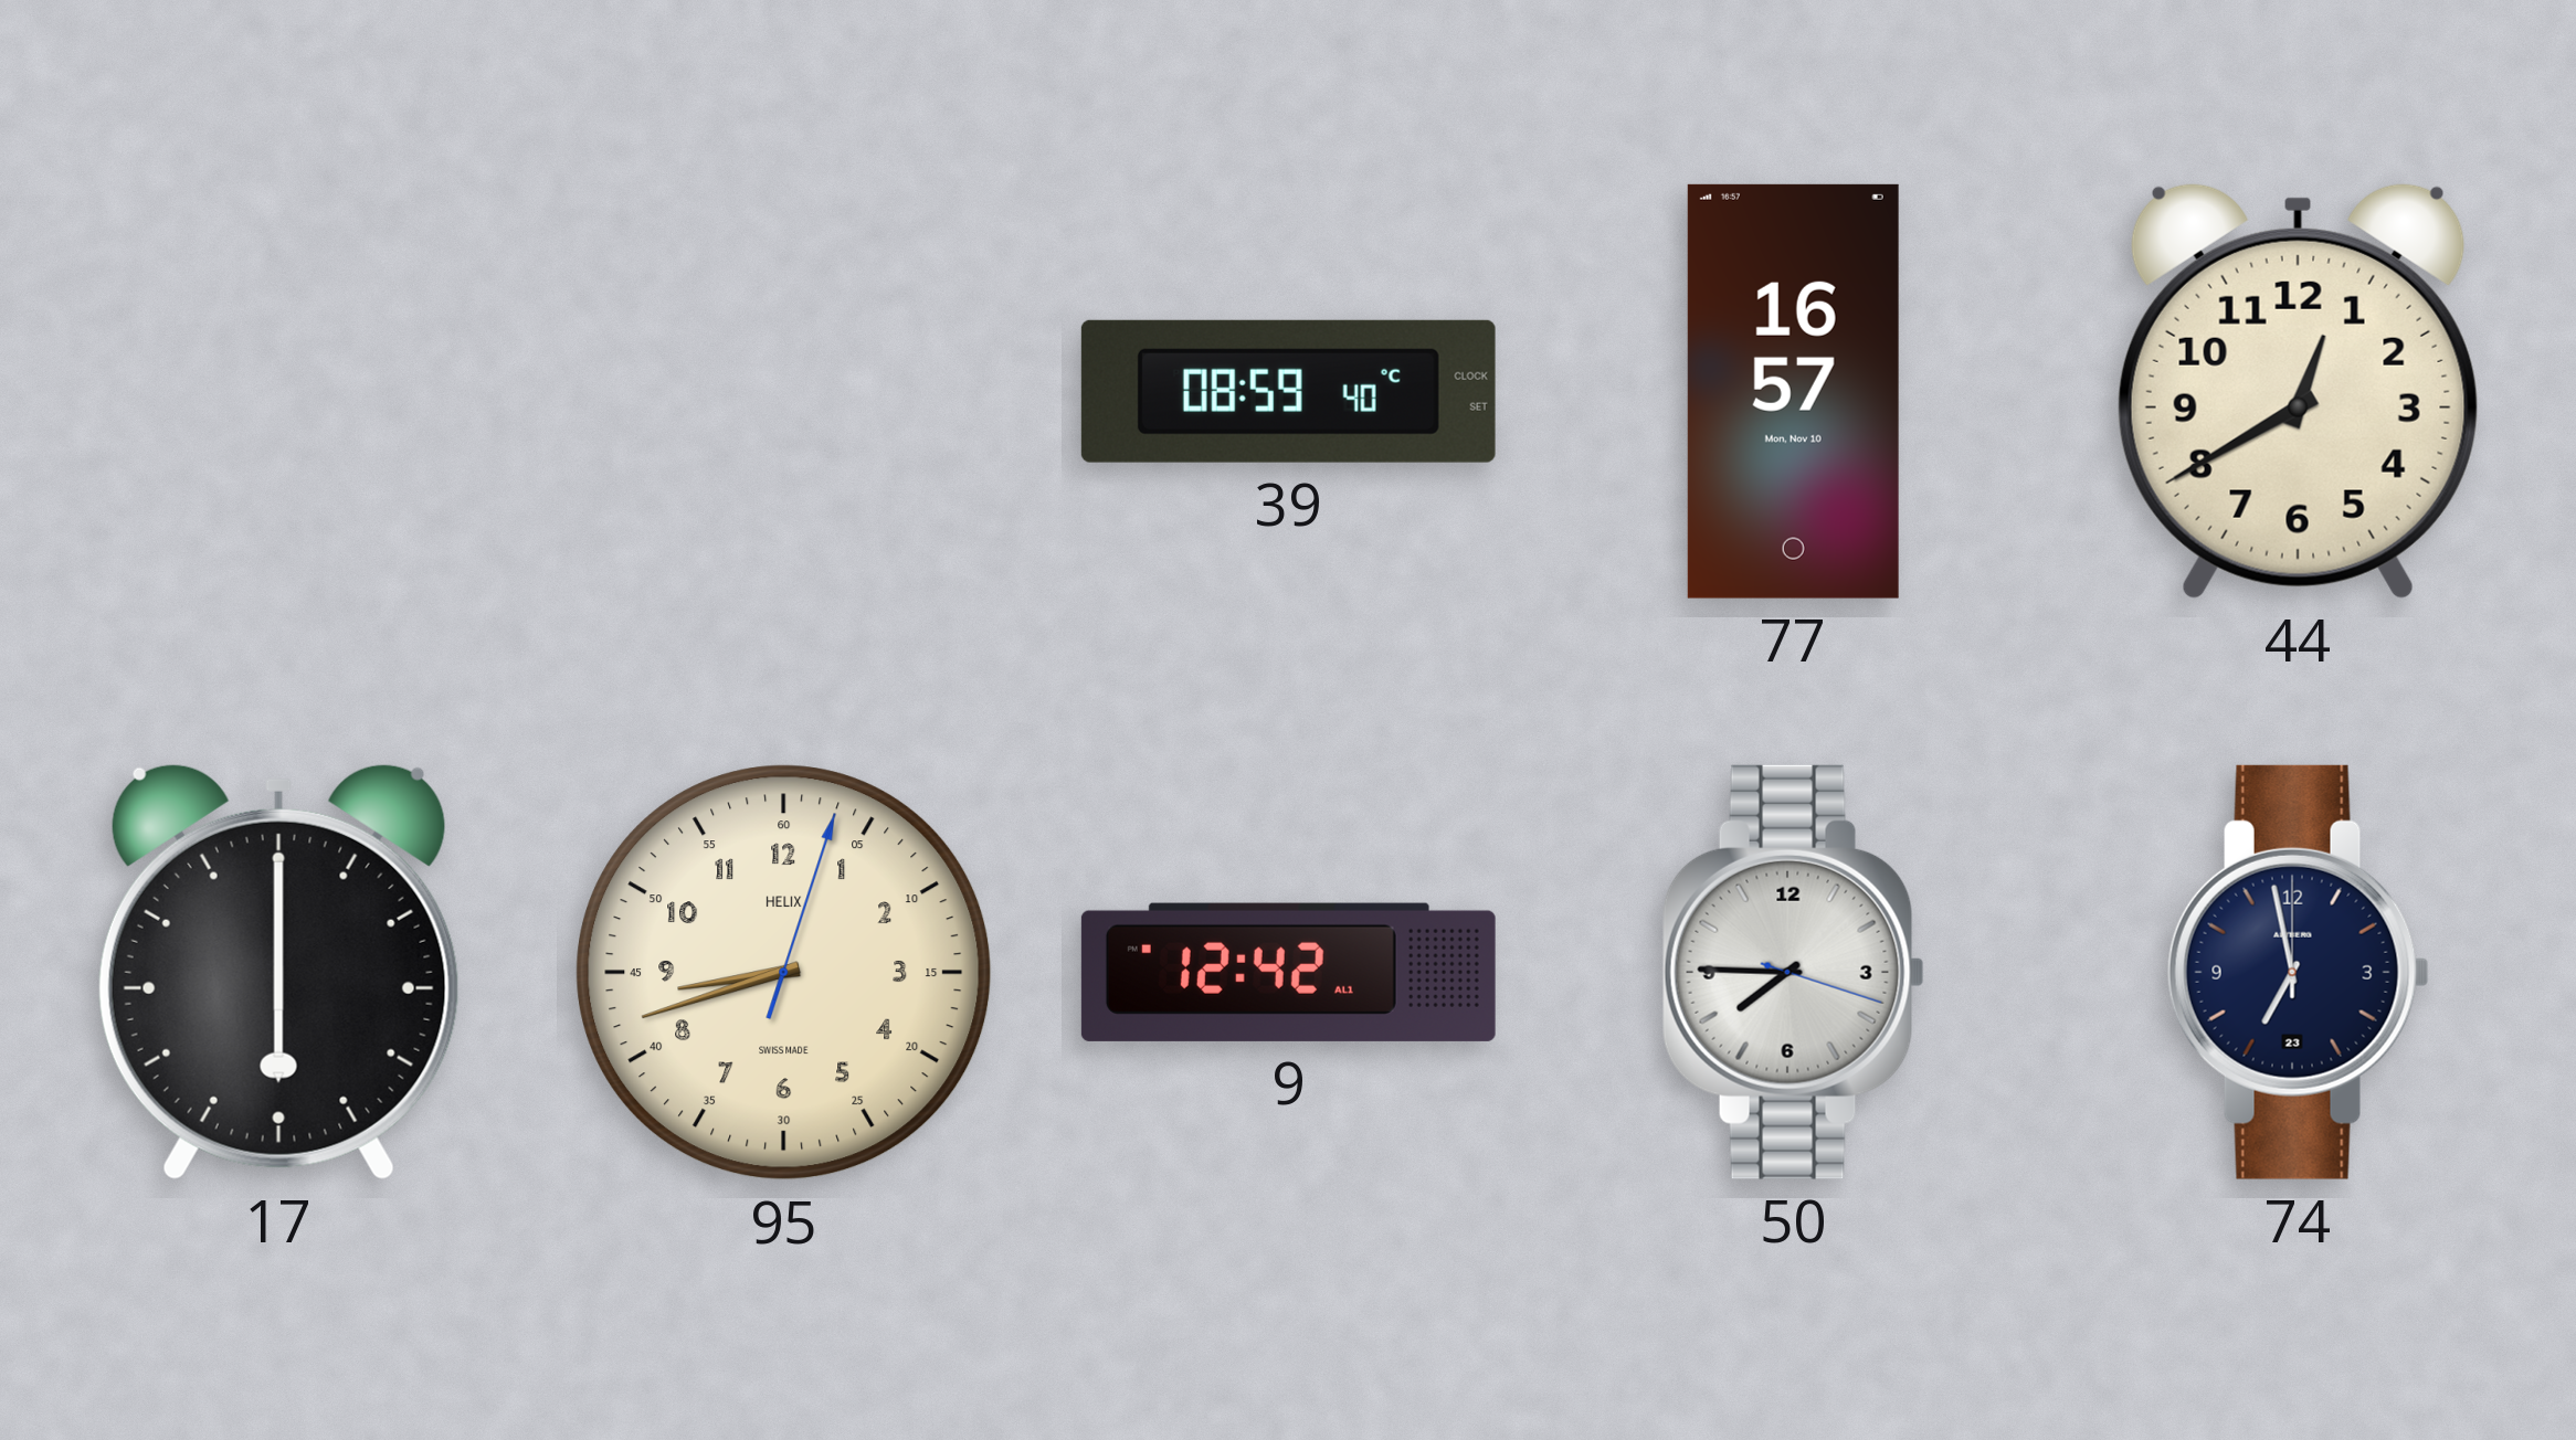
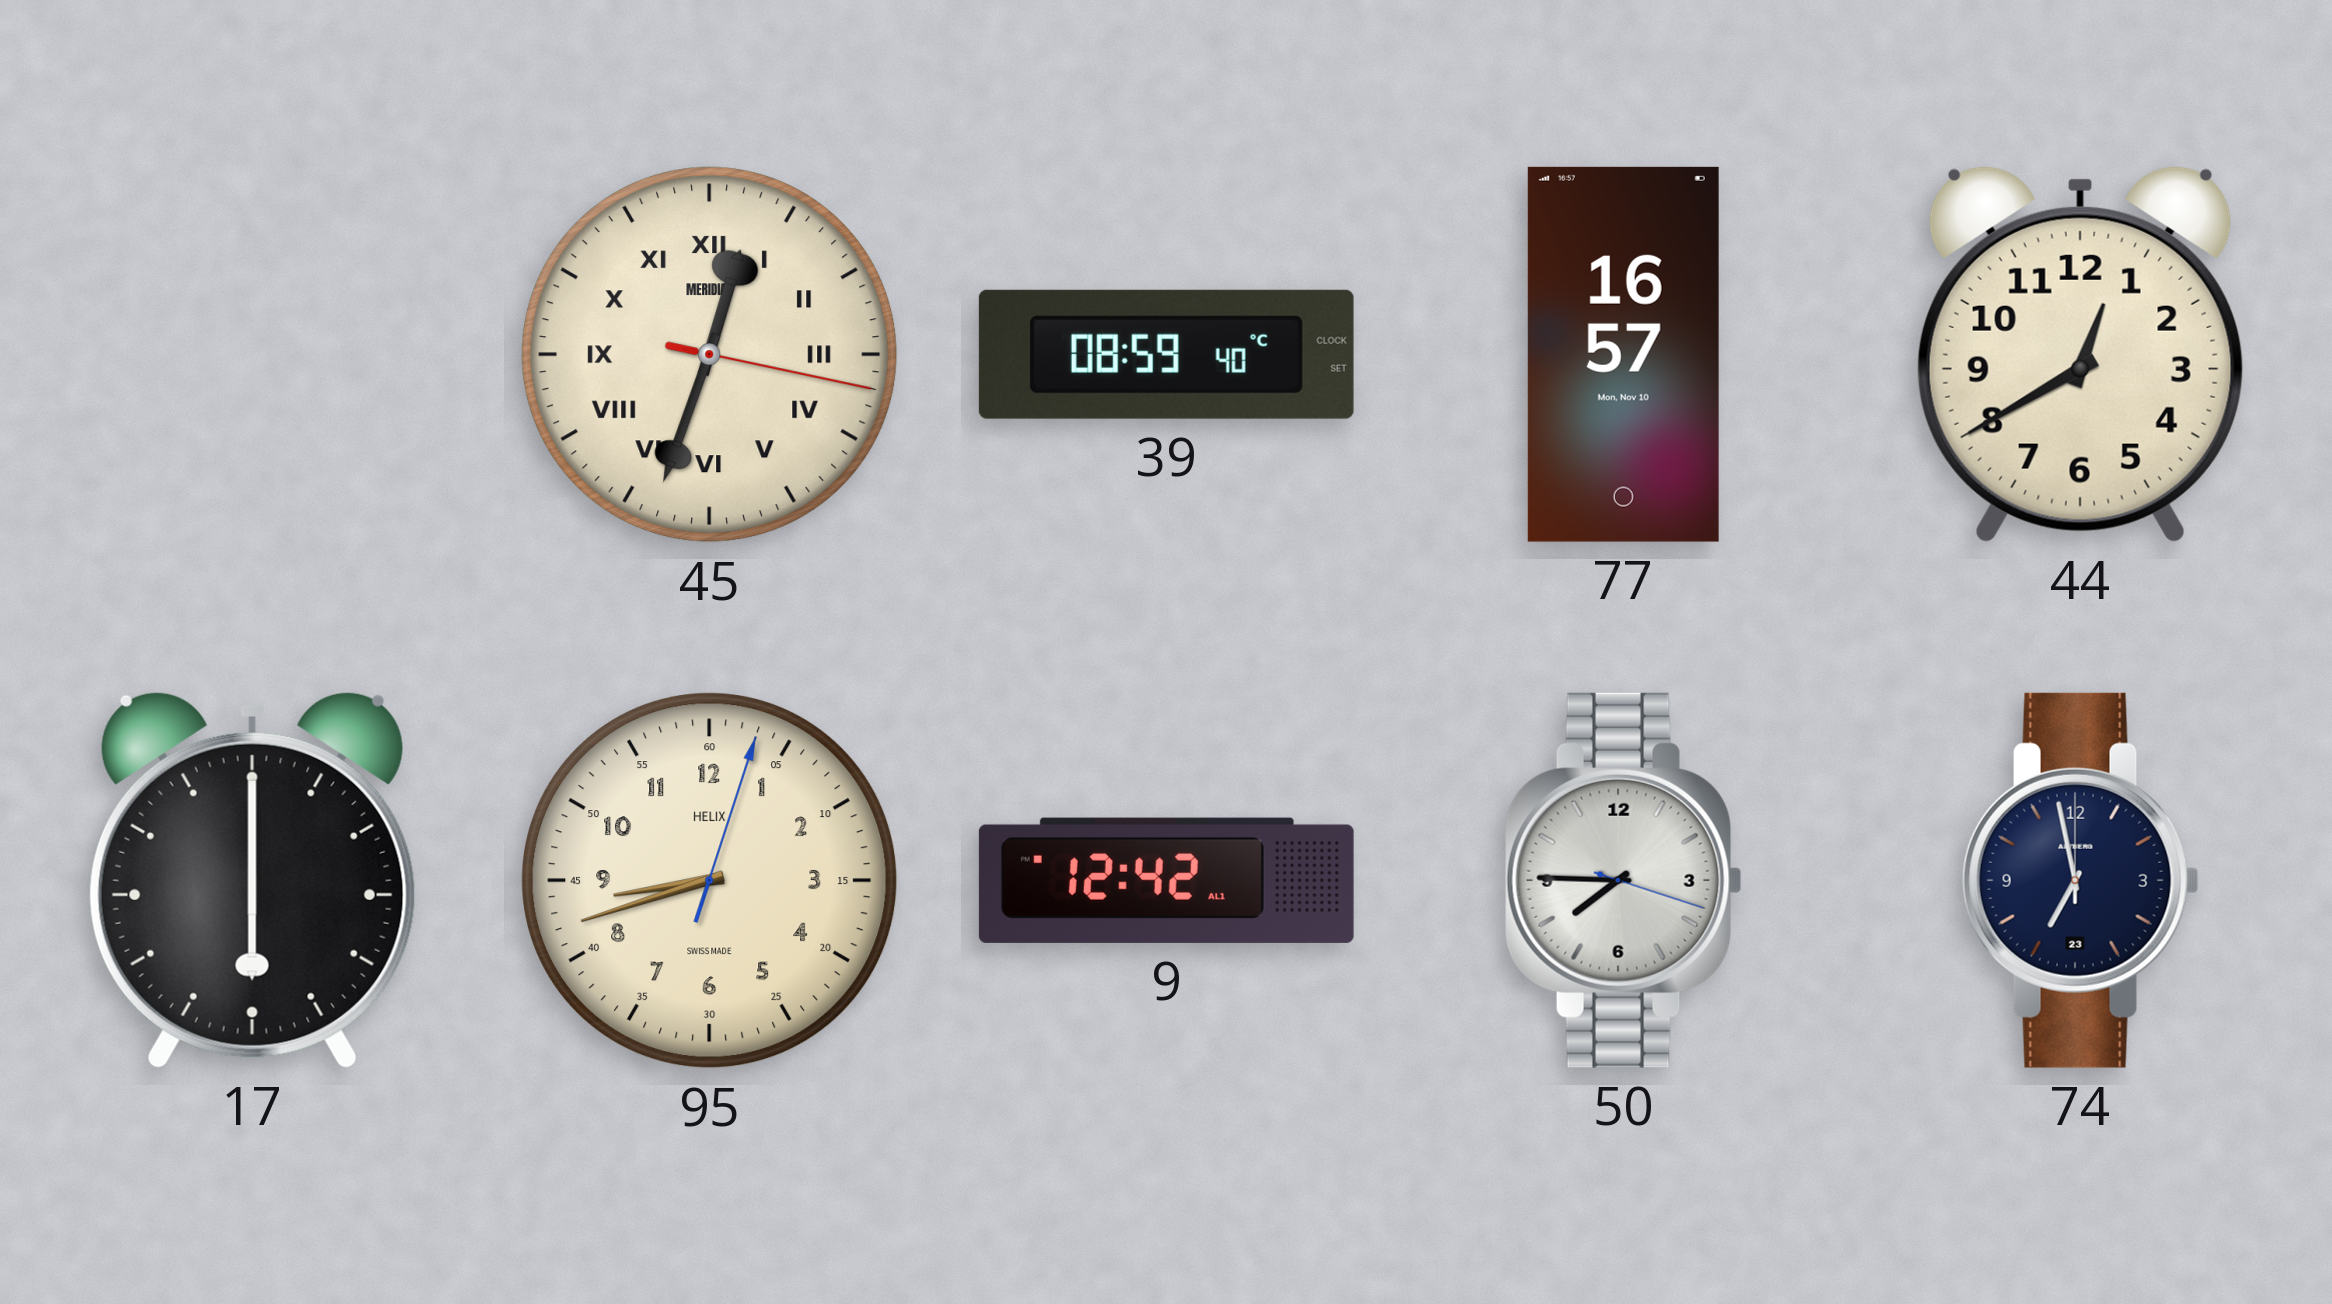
45: none -> 12:33 (710, 355)
